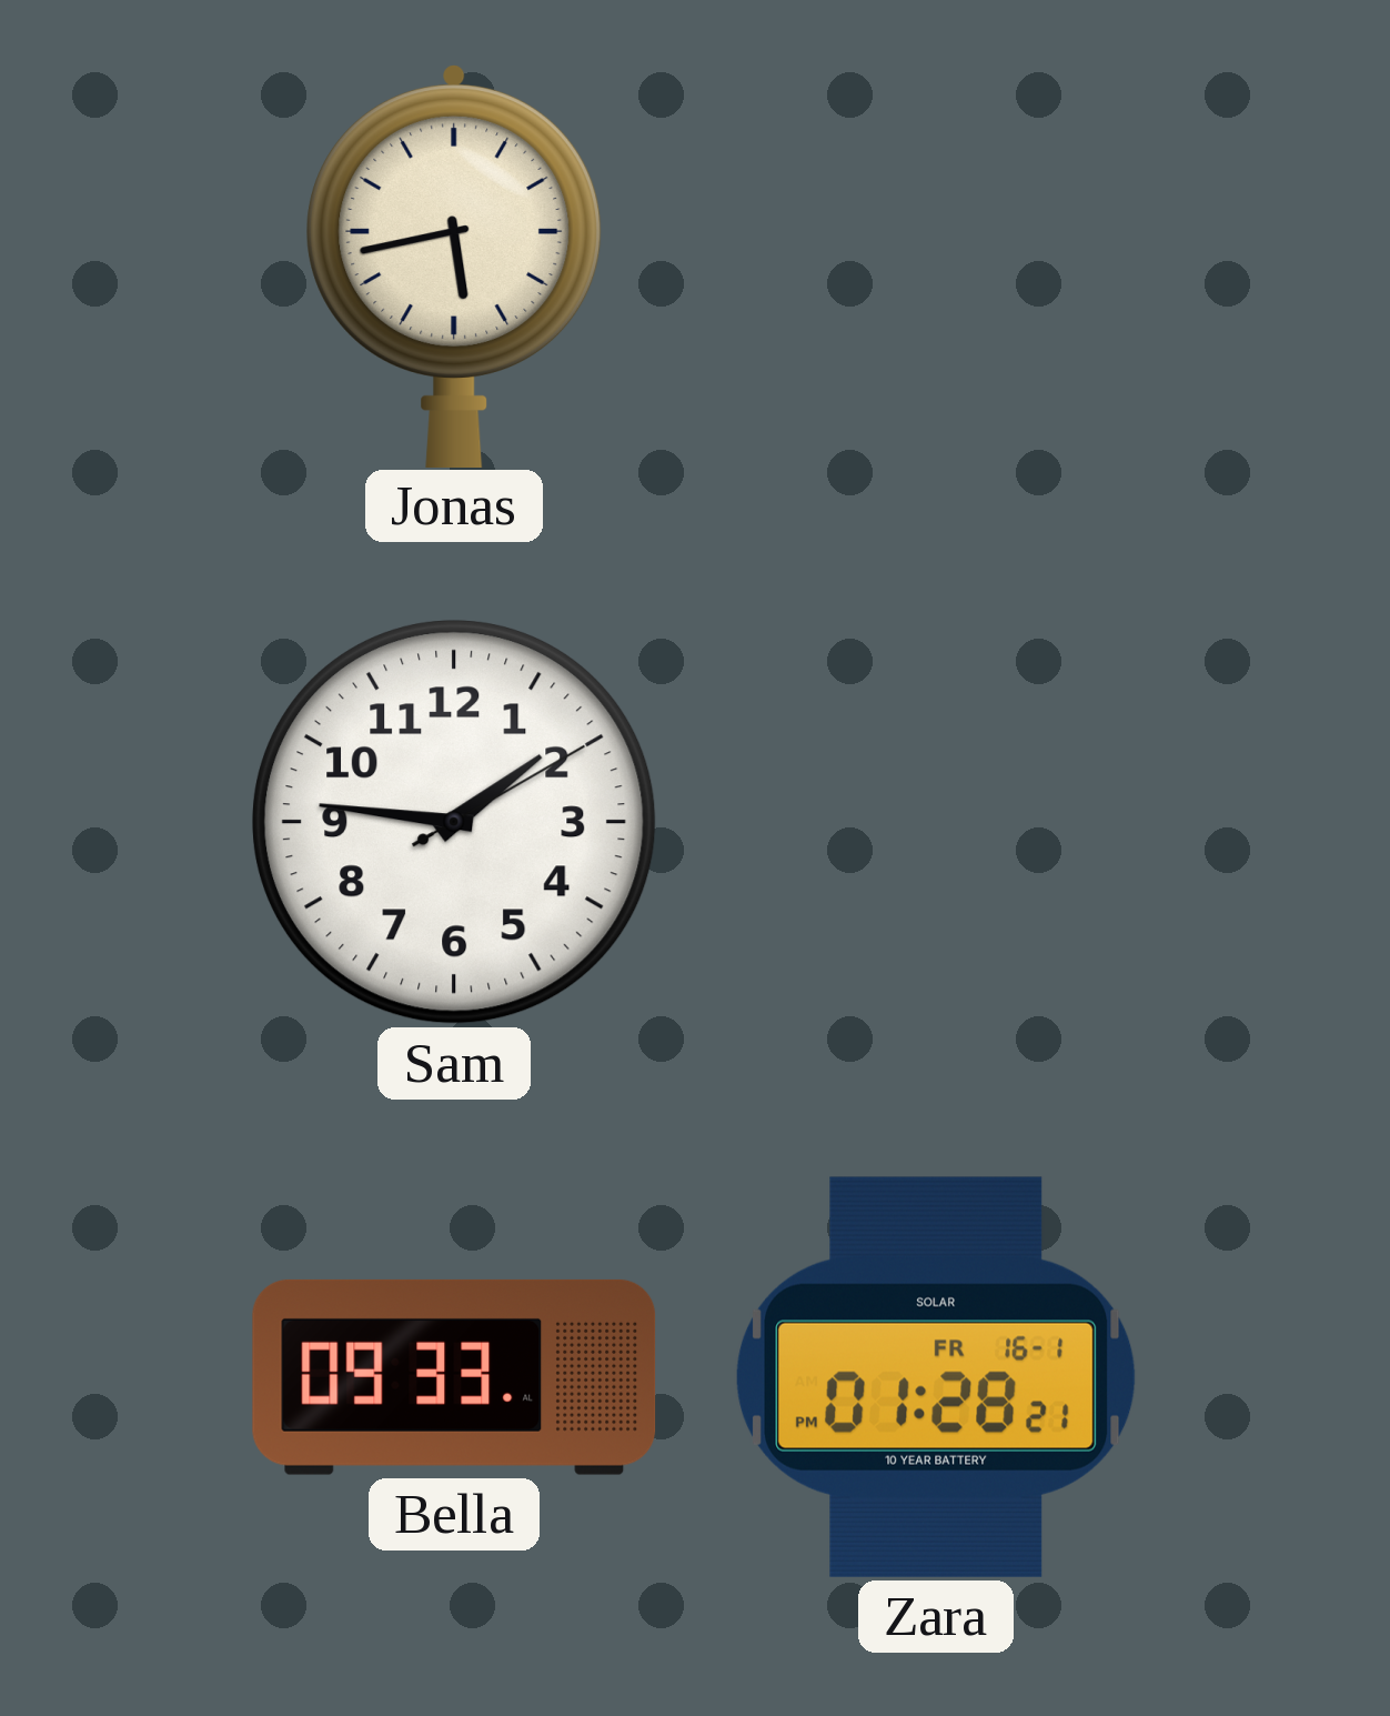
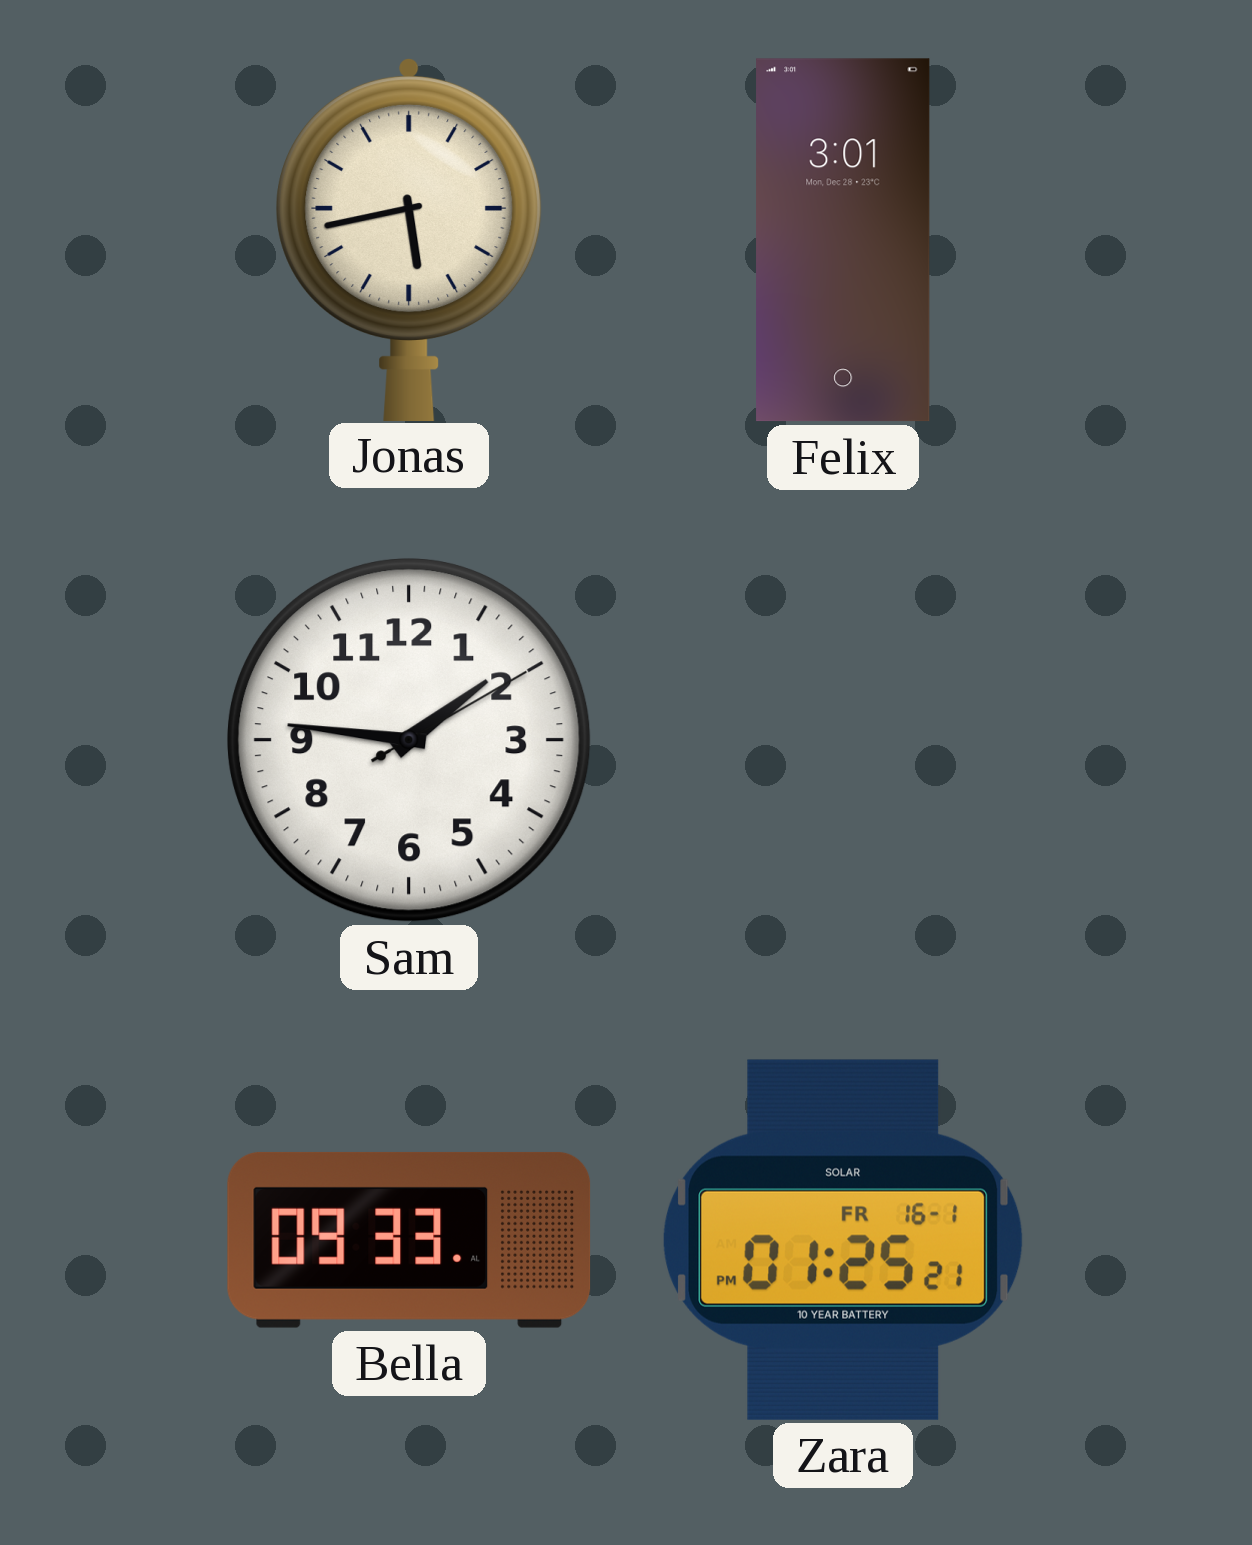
Felix: none -> 3:01 (843, 240)
Zara: 01:28 -> 01:25 (844, 1240)
